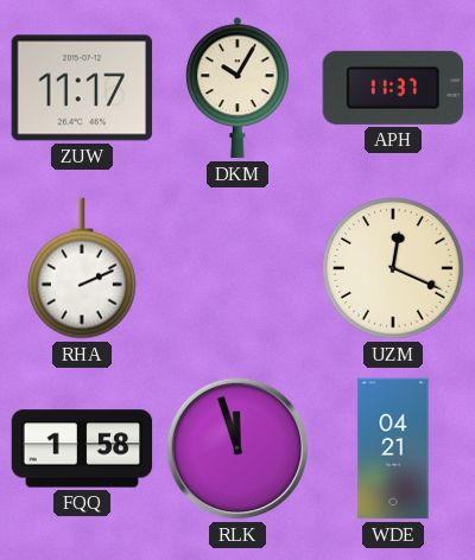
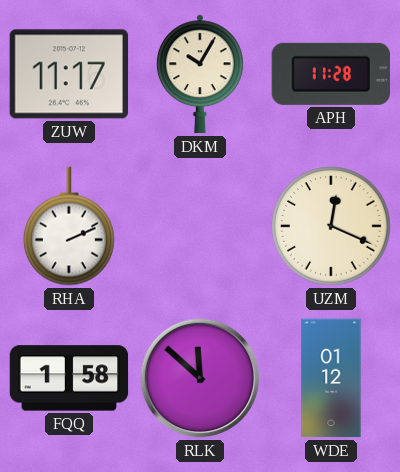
APH: 11:37 -> 11:28 (330, 74)
RLK: 11:57 -> 11:52 (200, 378)
WDE: 04:21 -> 01:12 (331, 378)
